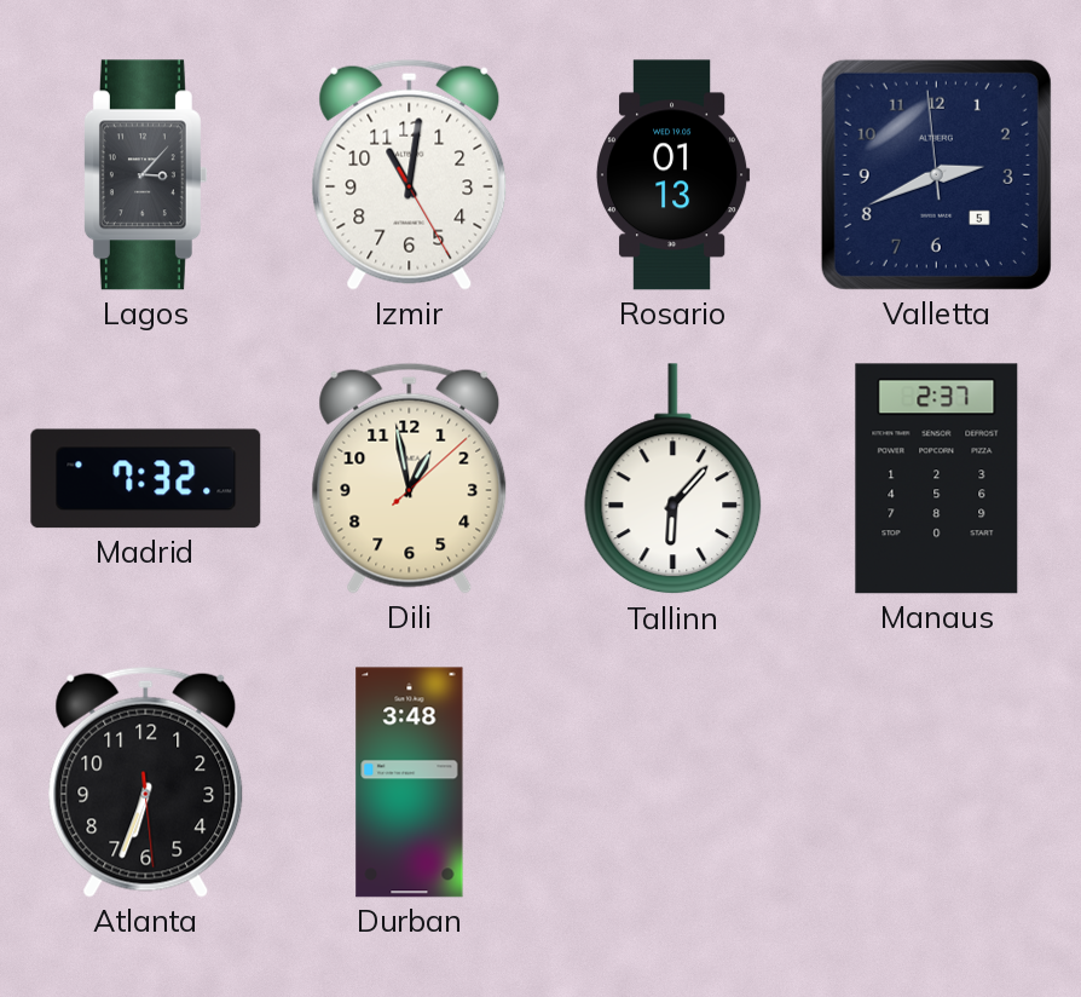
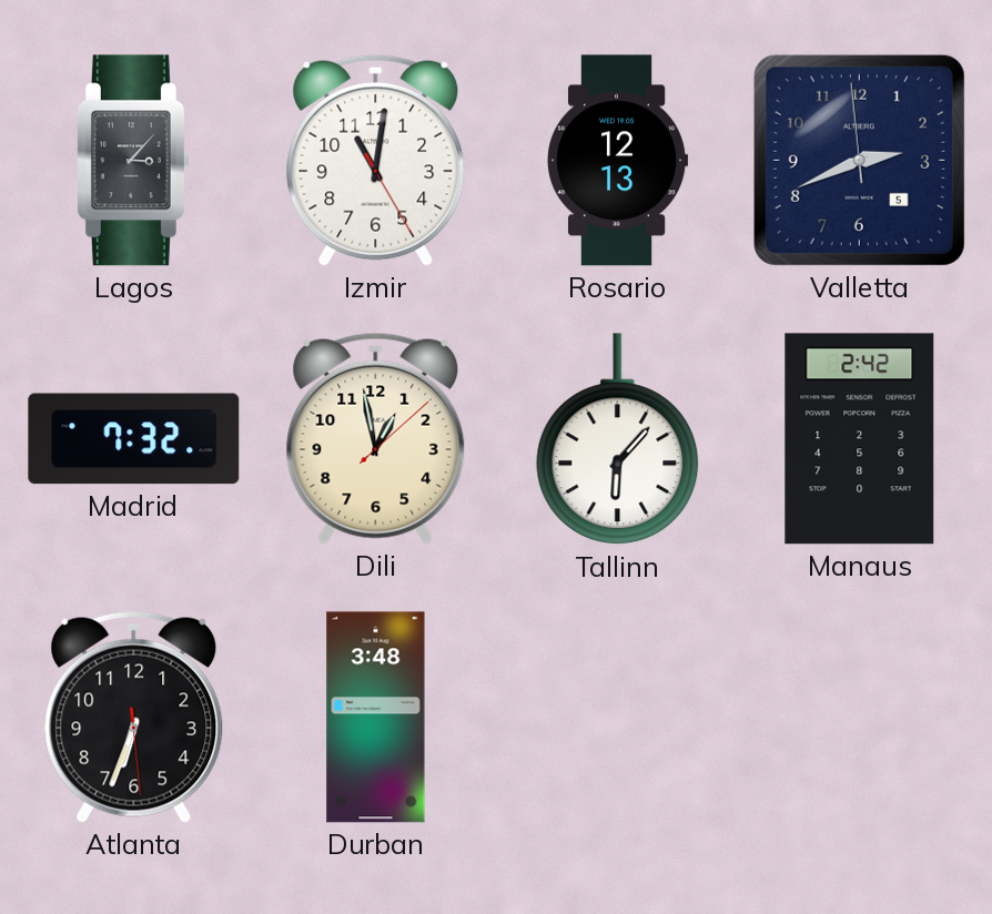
Rosario: 01:13 -> 12:13 (618, 161)
Manaus: 2:37 -> 2:42 (860, 439)
